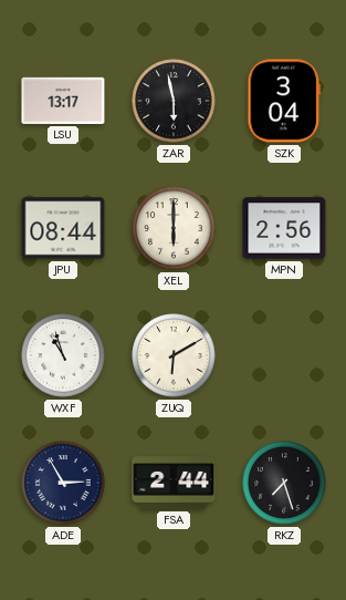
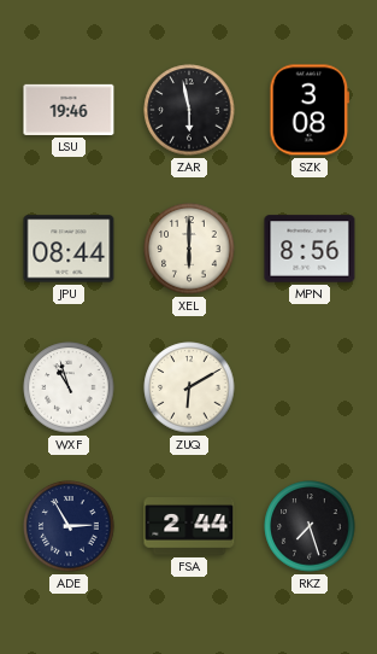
LSU: 13:17 -> 19:46 (69, 110)
SZK: 3:04 -> 3:08 (310, 110)
MPN: 2:56 -> 8:56 (310, 249)
